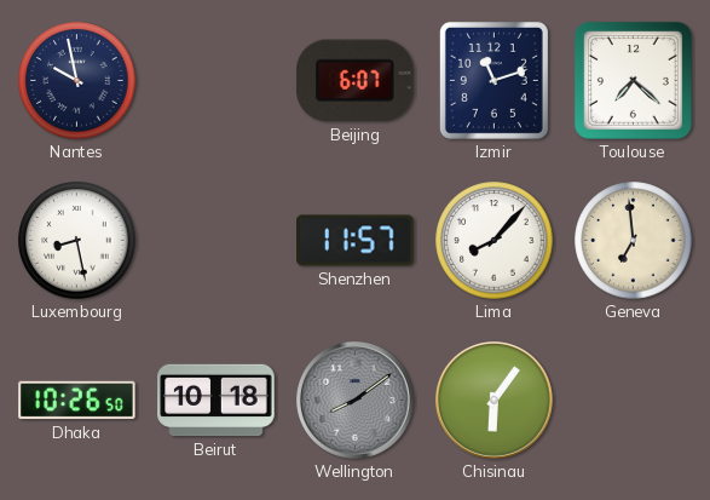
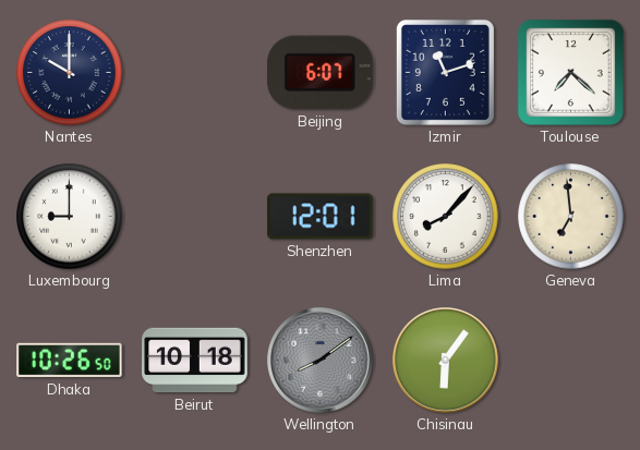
Nantes: 9:58 -> 10:00 (70, 73)
Luxembourg: 8:28 -> 9:00 (70, 217)
Shenzhen: 11:57 -> 12:01 (321, 217)
